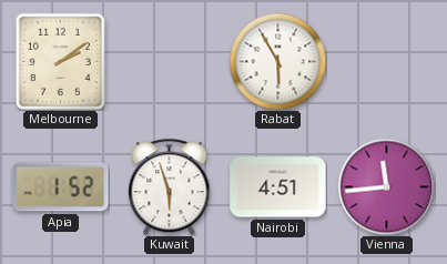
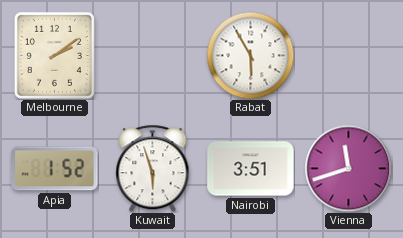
Nairobi: 4:51 -> 3:51 (251, 169)
Vienna: 11:44 -> 11:42 (348, 168)
